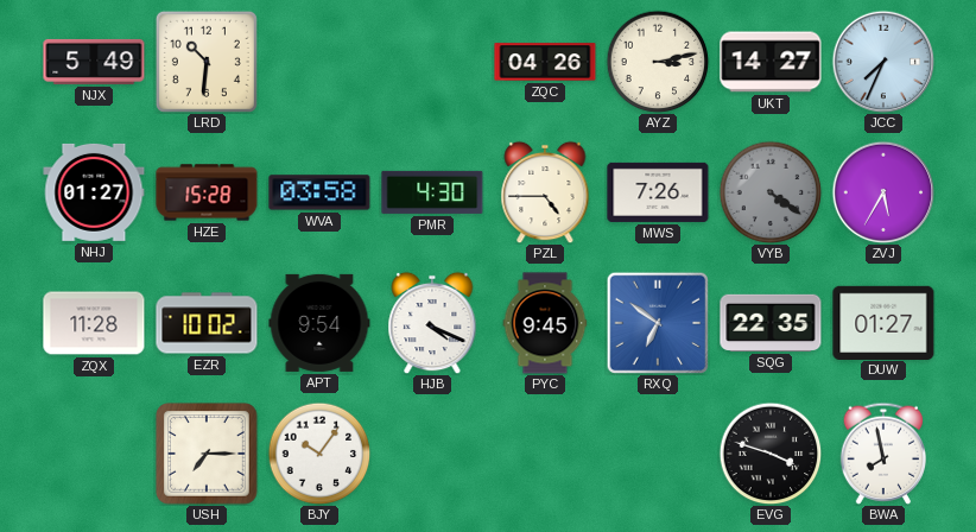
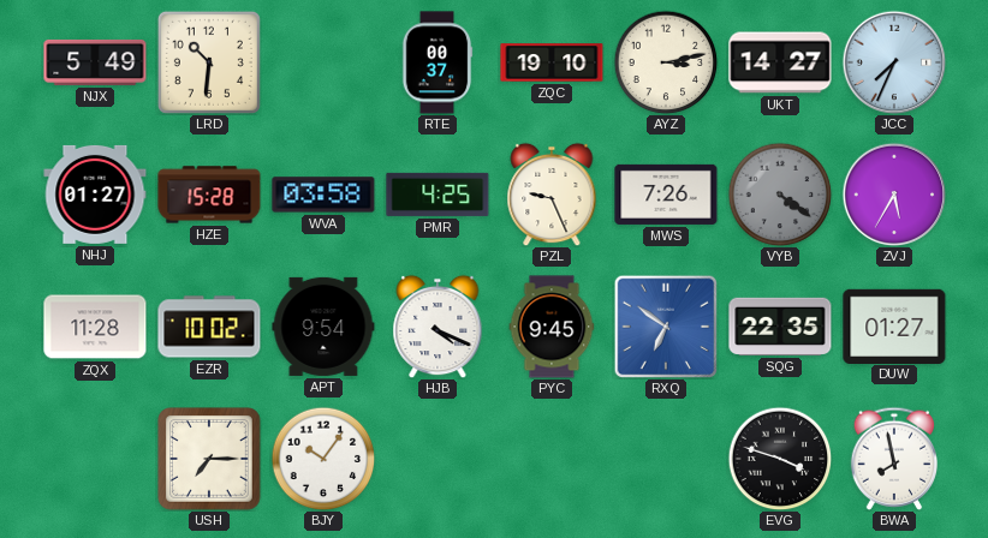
RTE: none -> 00:37 (438, 62)
ZQC: 04:26 -> 19:10 (552, 62)
PMR: 4:30 -> 4:25 (438, 195)
PZL: 4:45 -> 9:26 (552, 195)
